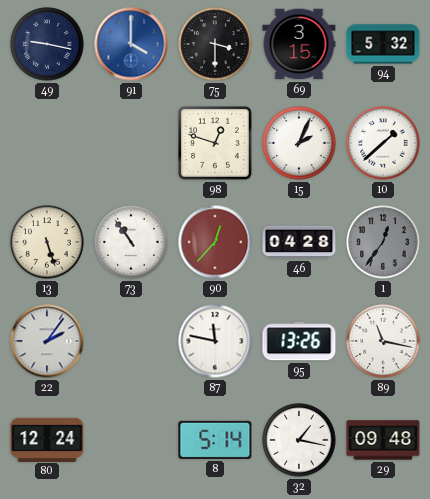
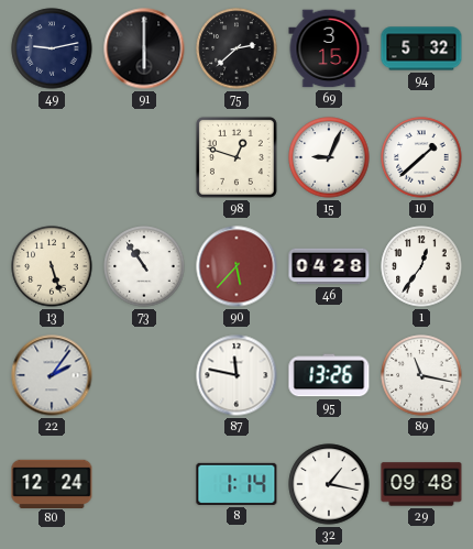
49: 9:17 -> 9:13 (52, 48)
91: 4:00 -> 6:00 (144, 48)
91 dial: blue -> black (144, 48)
75: 3:30 -> 2:38 (237, 48)
15: 2:04 -> 9:04 (329, 157)
90: 12:37 -> 5:37 (237, 266)
1 dial: grey -> white (421, 266)
8: 5:14 -> 1:14 (237, 484)
